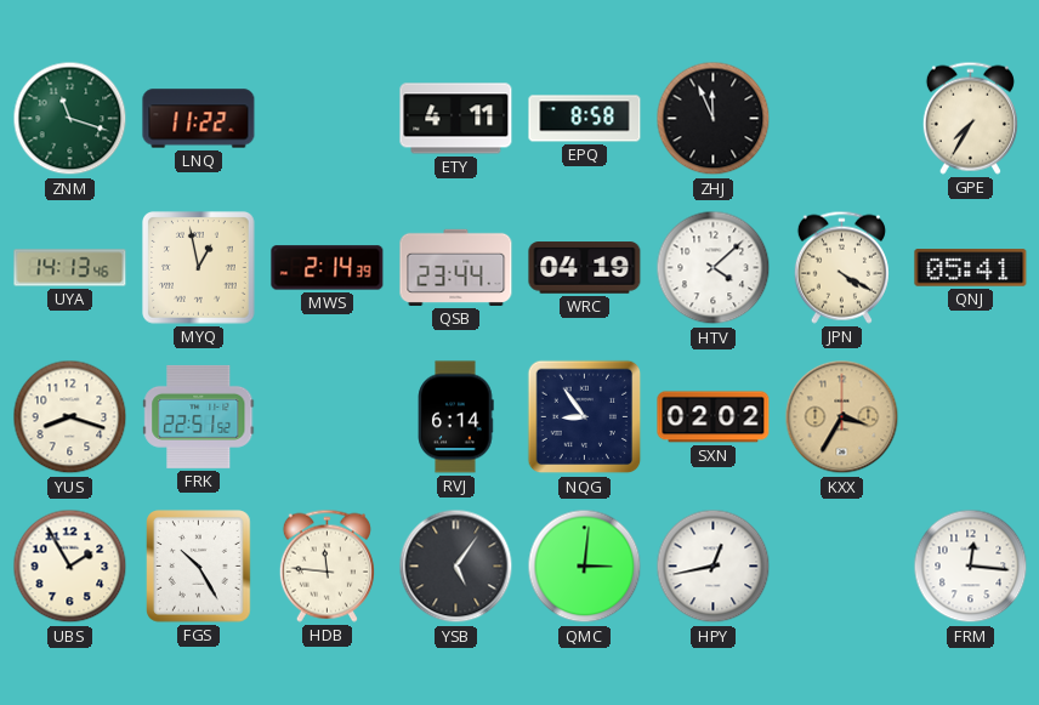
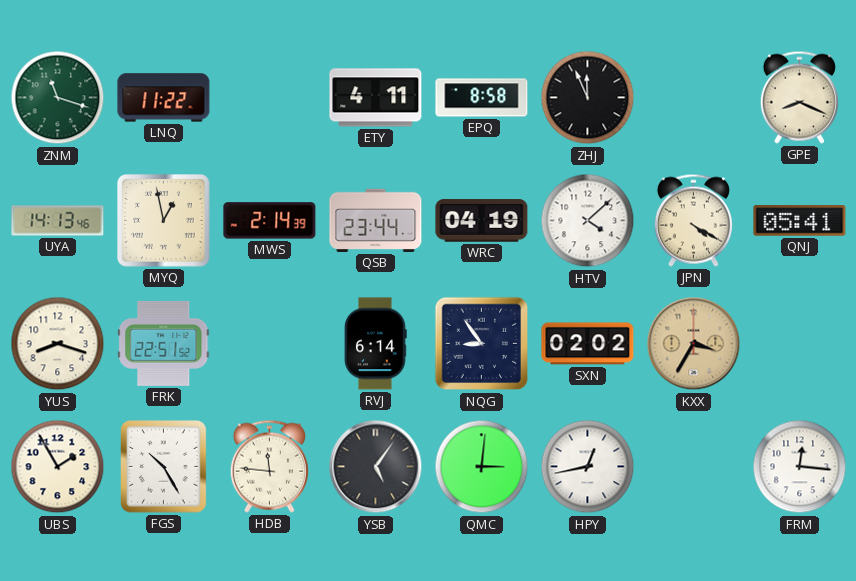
GPE: 7:35 -> 8:19 (799, 97)
